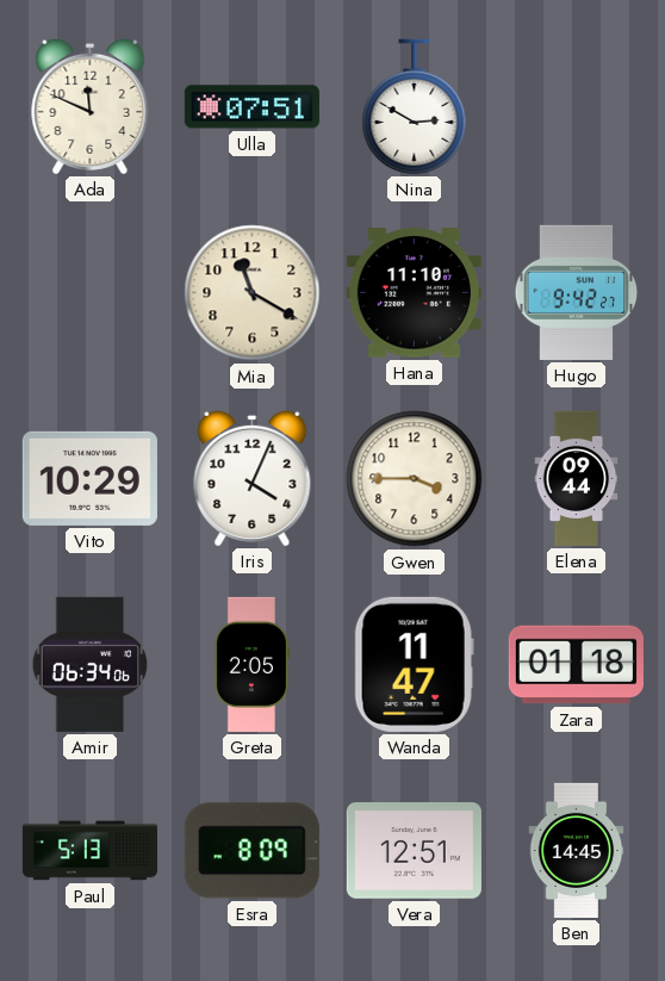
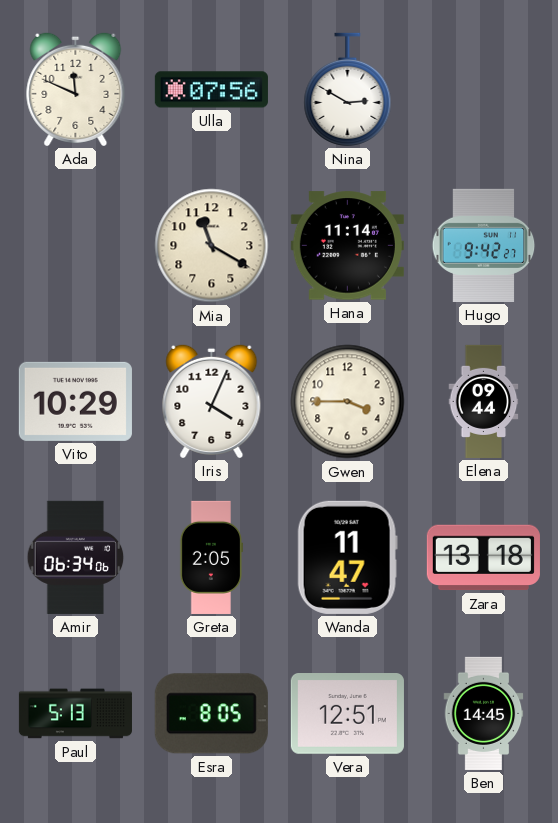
Ulla: 07:51 -> 07:56 (211, 90)
Hana: 11:10 -> 11:14 (347, 246)
Zara: 01:18 -> 13:18 (483, 558)
Esra: 8:09 -> 8:05 (211, 714)
